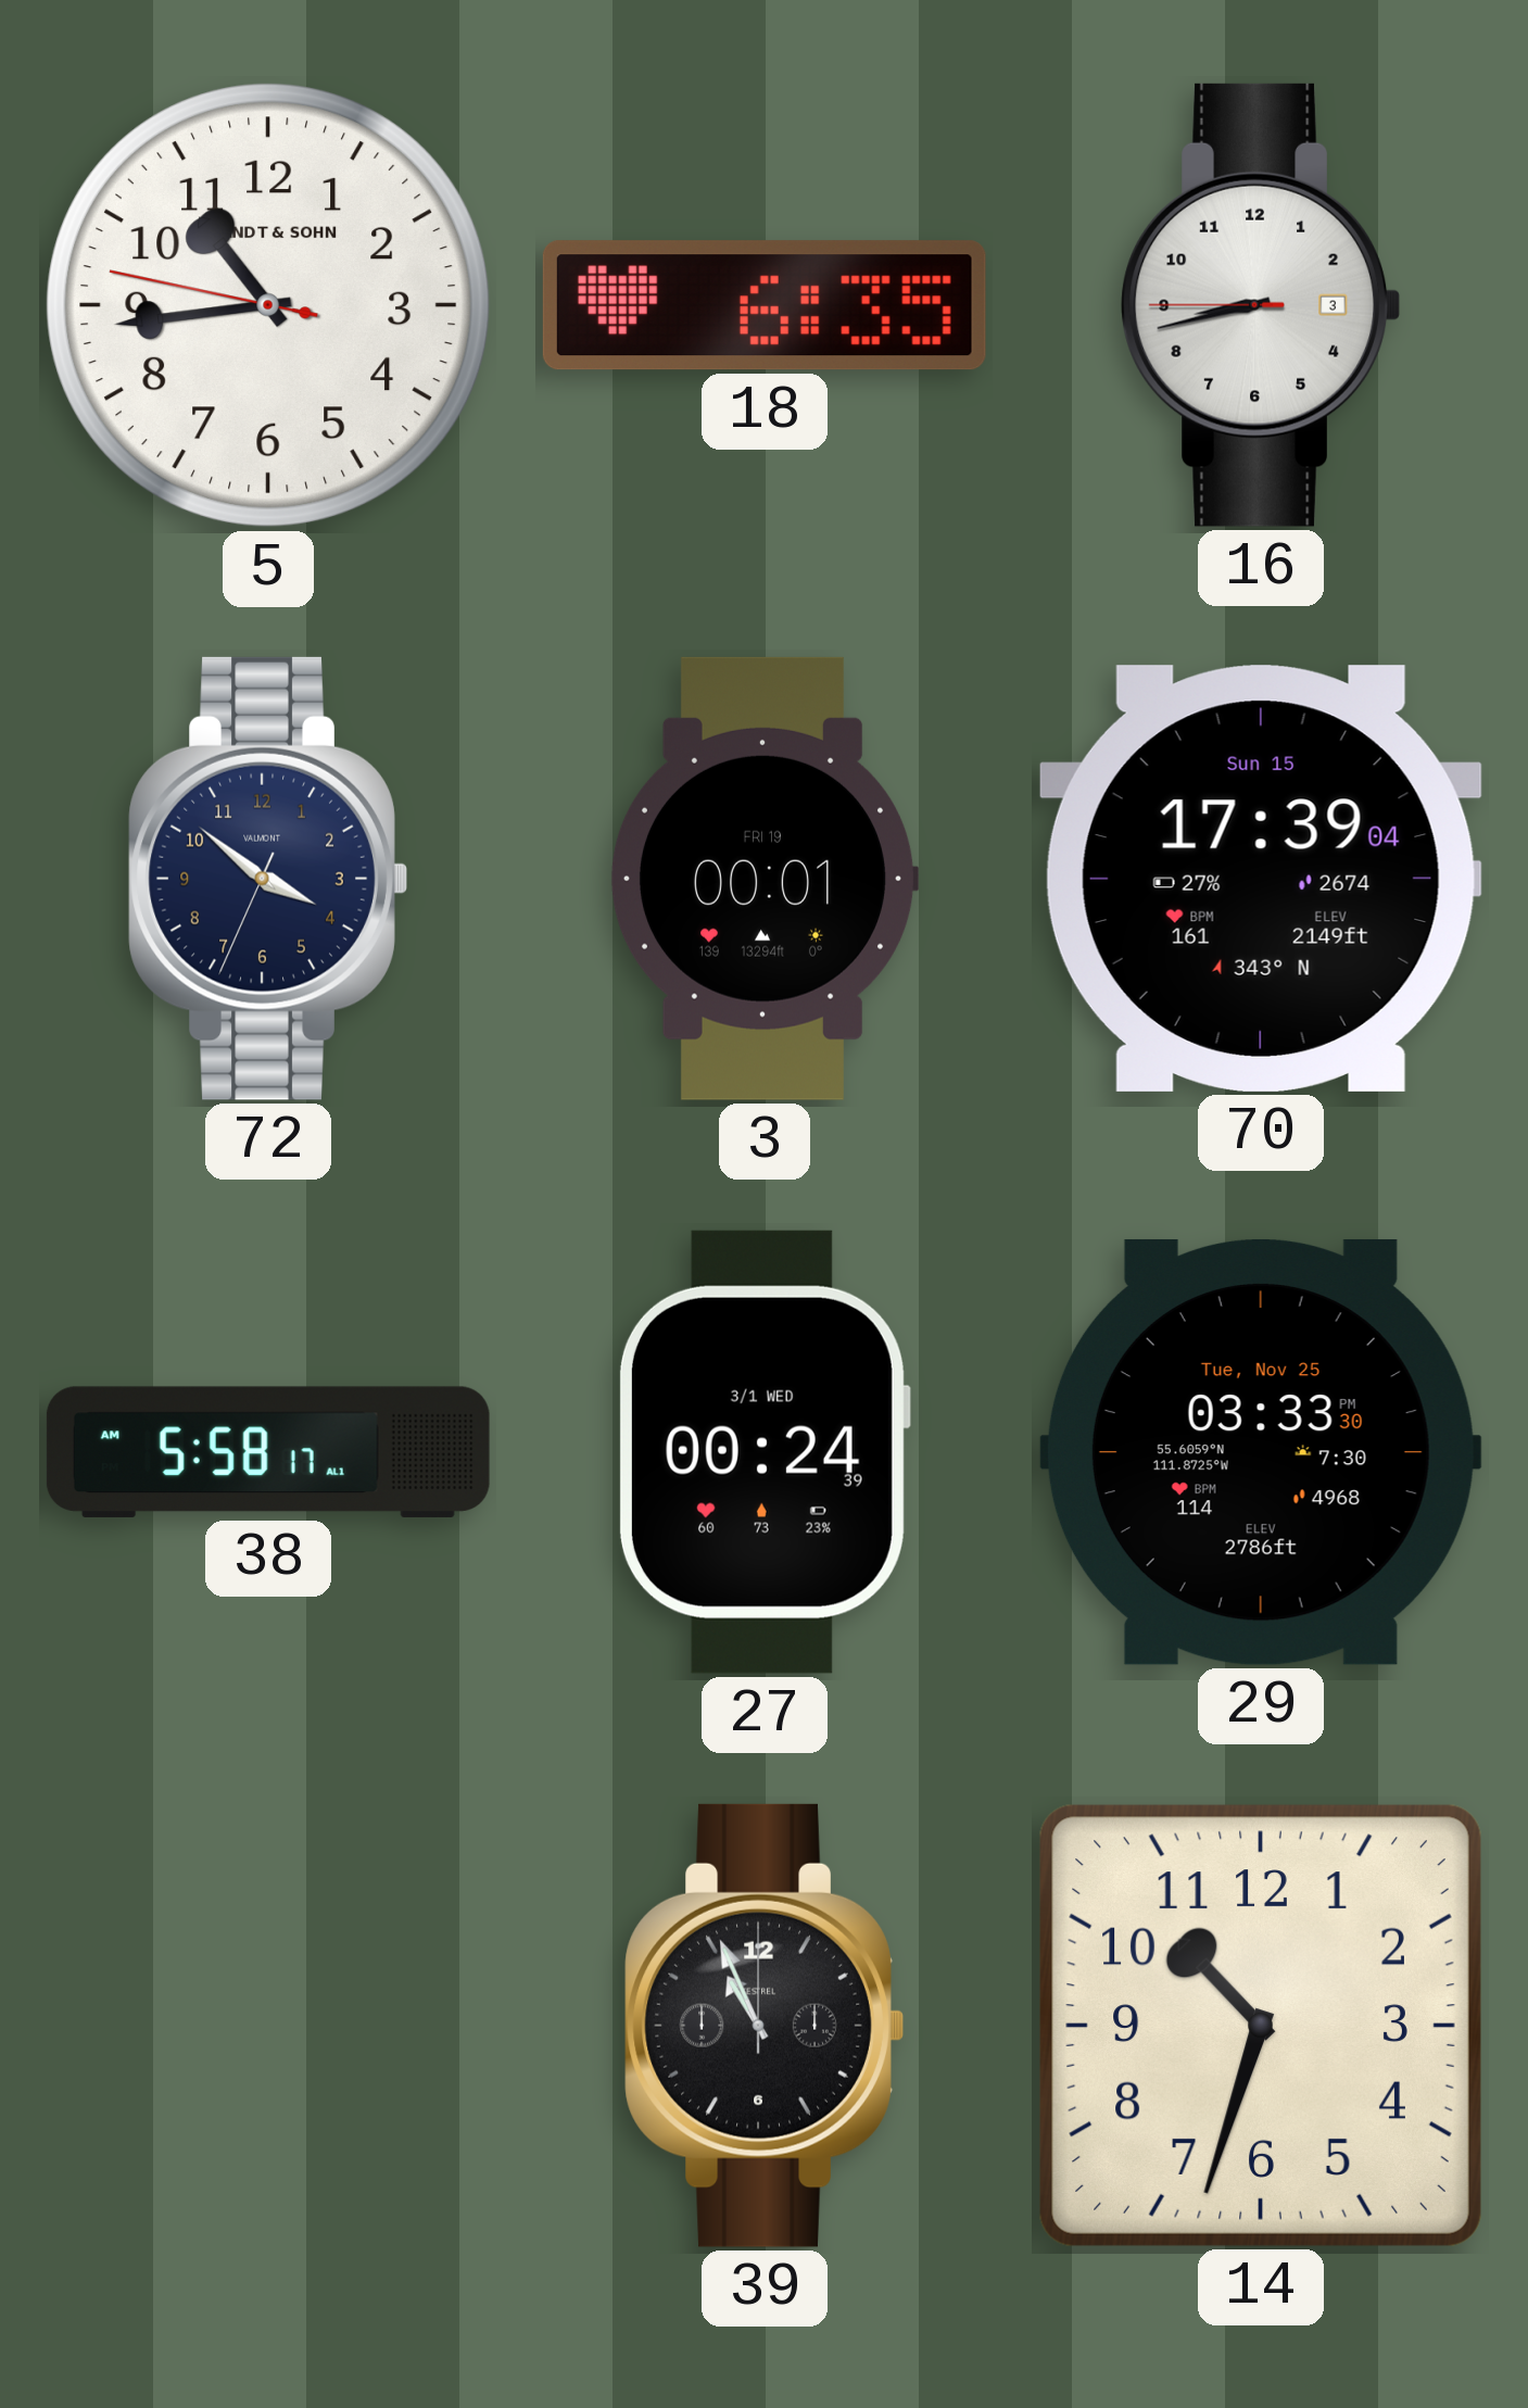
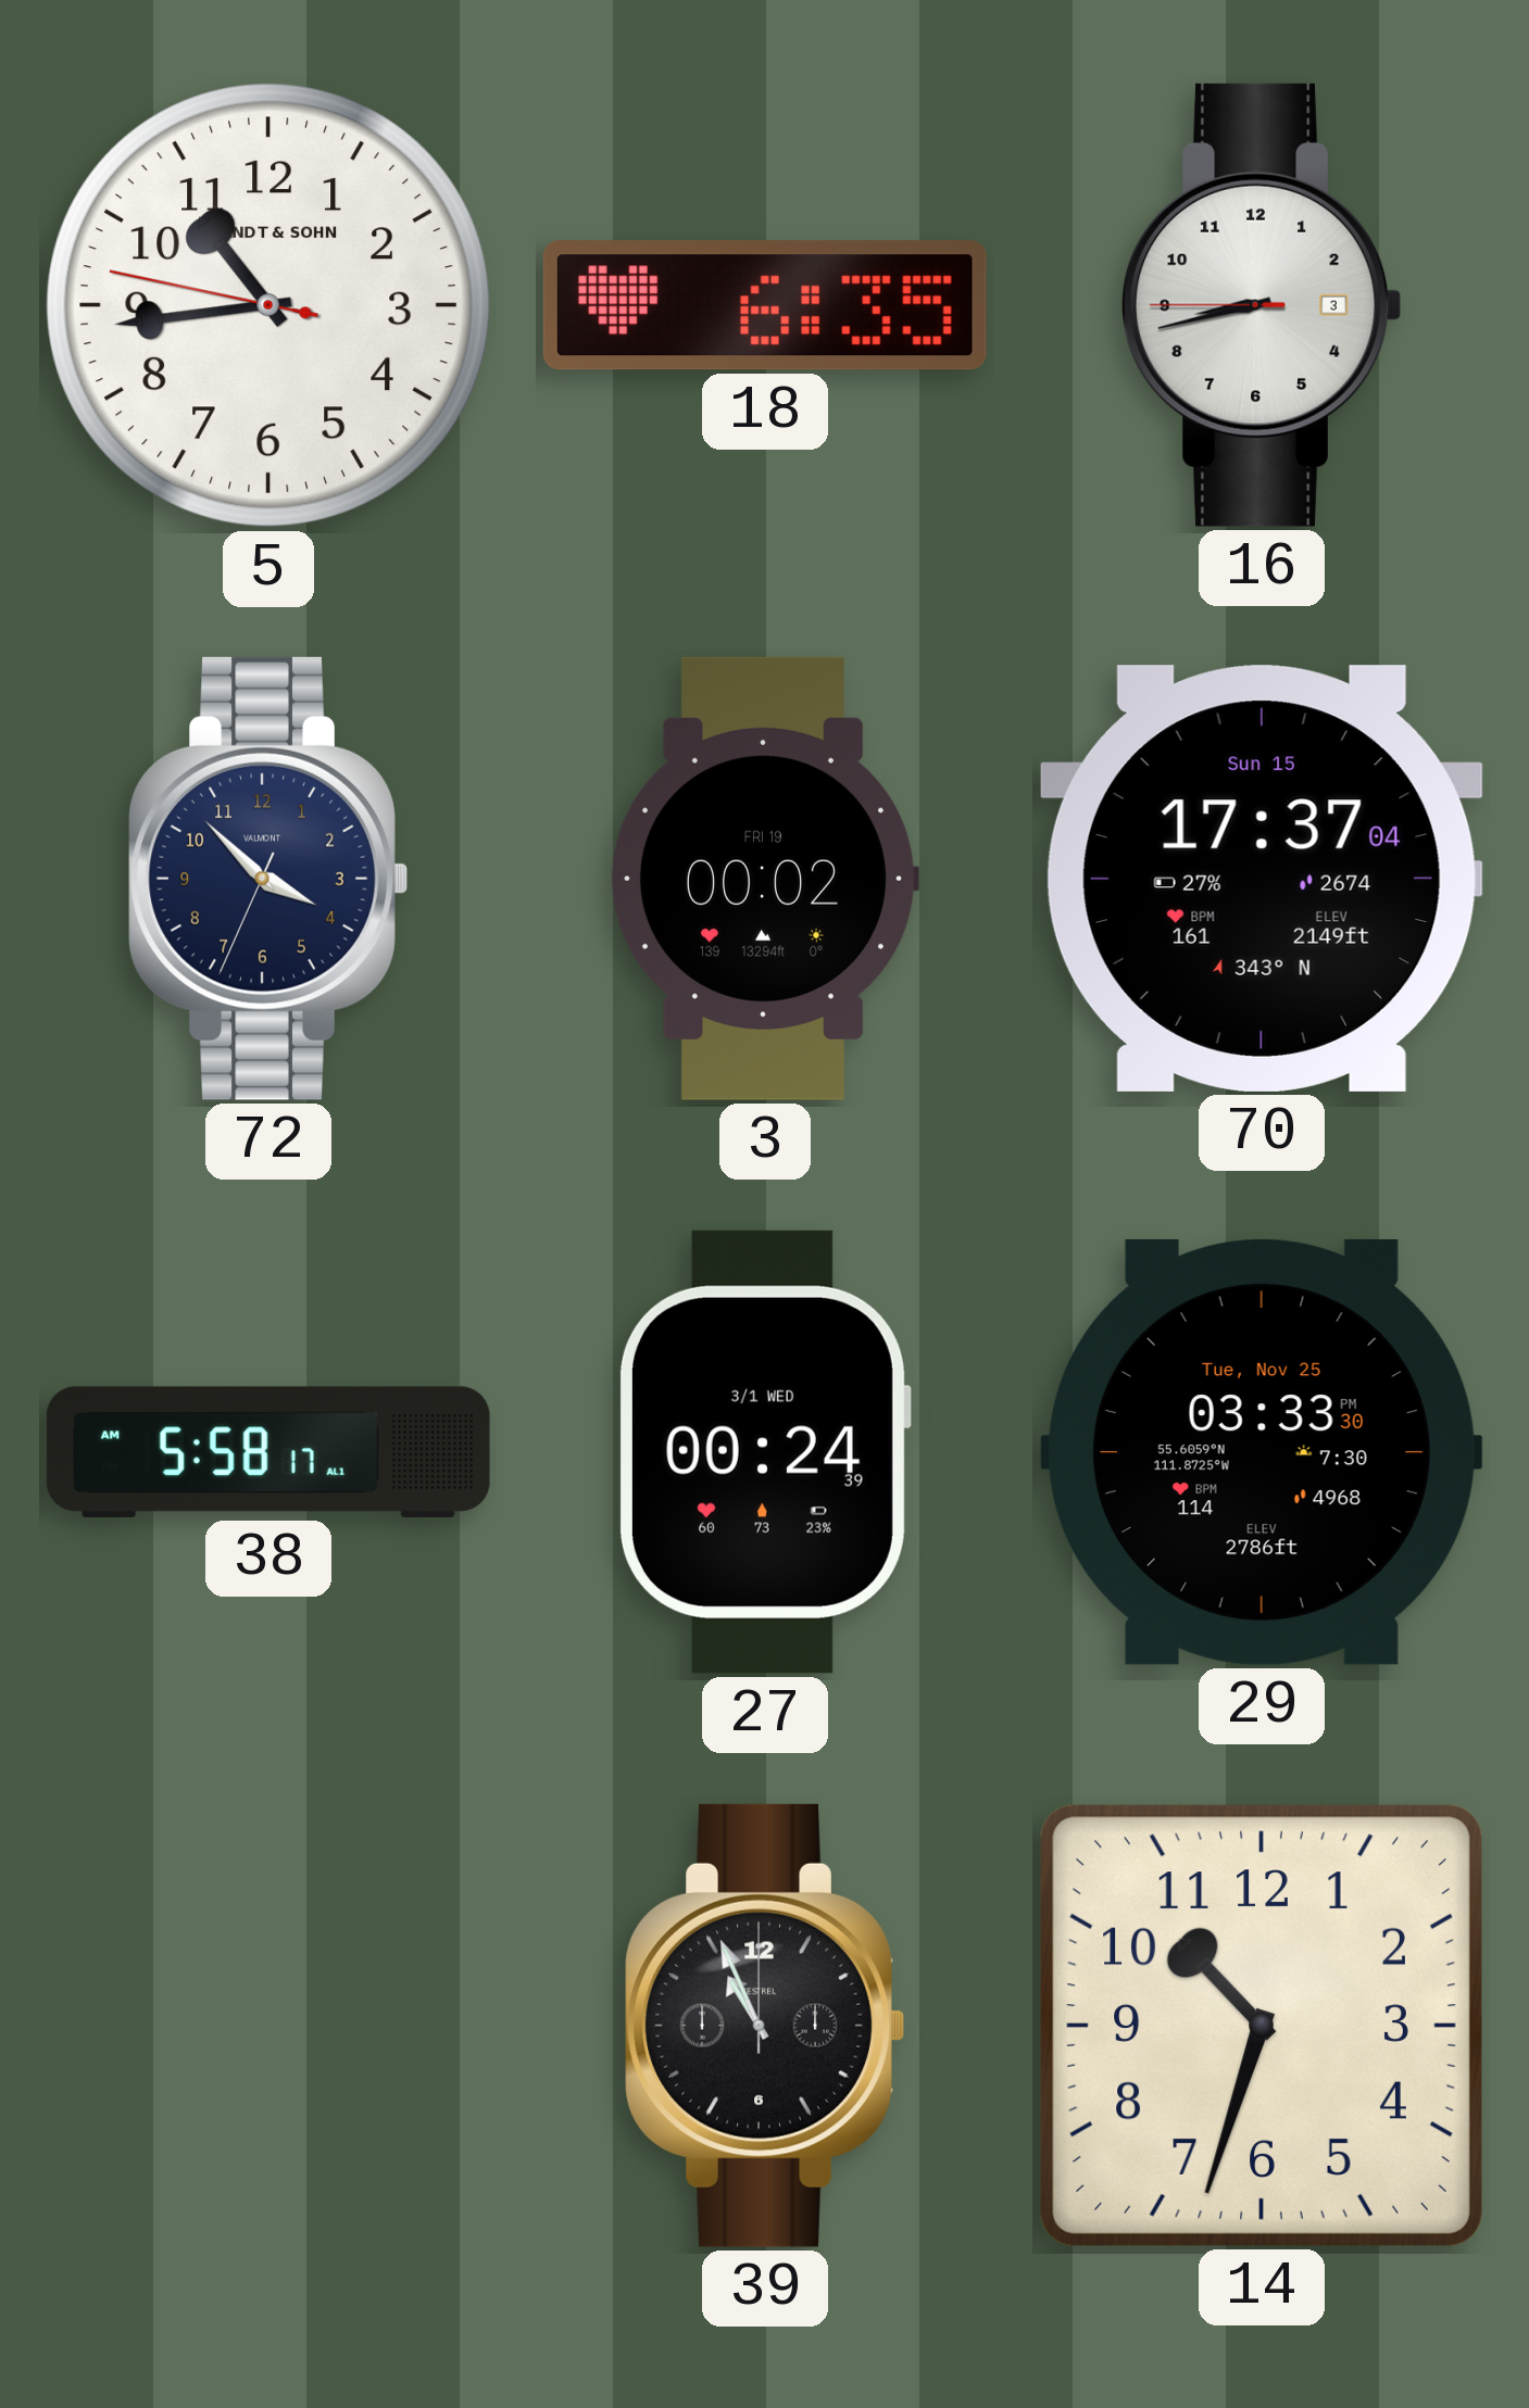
72: 3:51 -> 3:52 (268, 879)
3: 00:01 -> 00:02 (764, 879)
70: 17:39 -> 17:37 (1262, 879)
